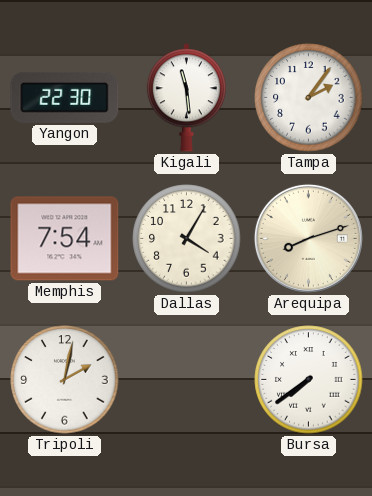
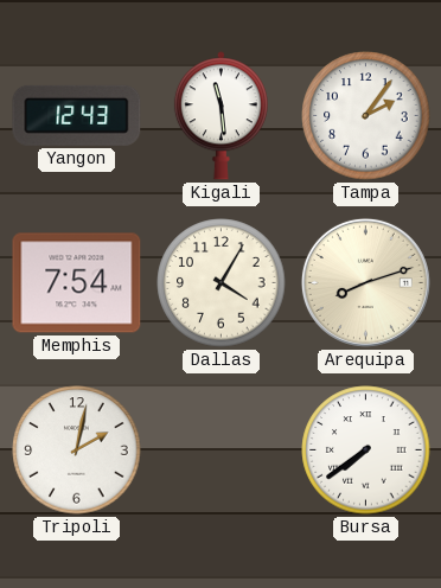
Yangon: 22:30 -> 12:43 (77, 115)
